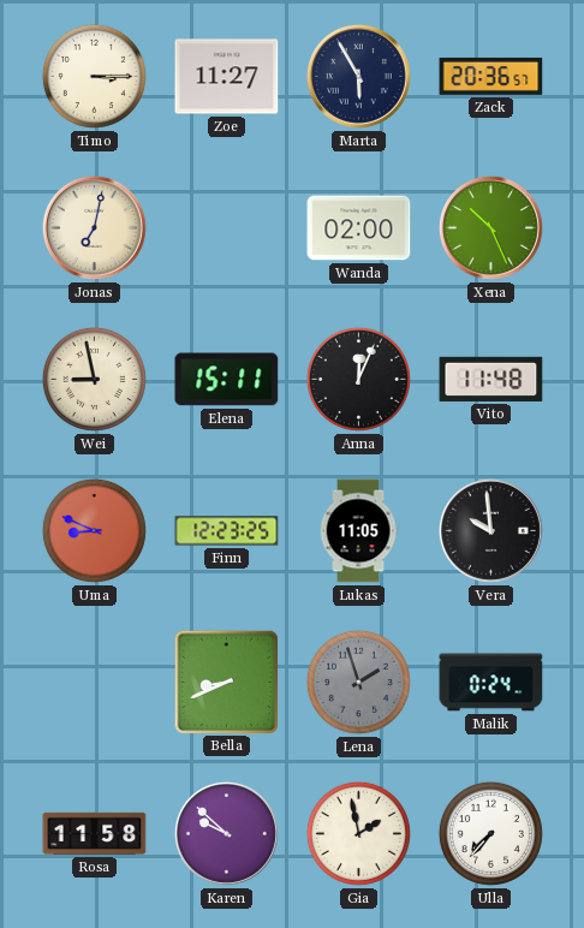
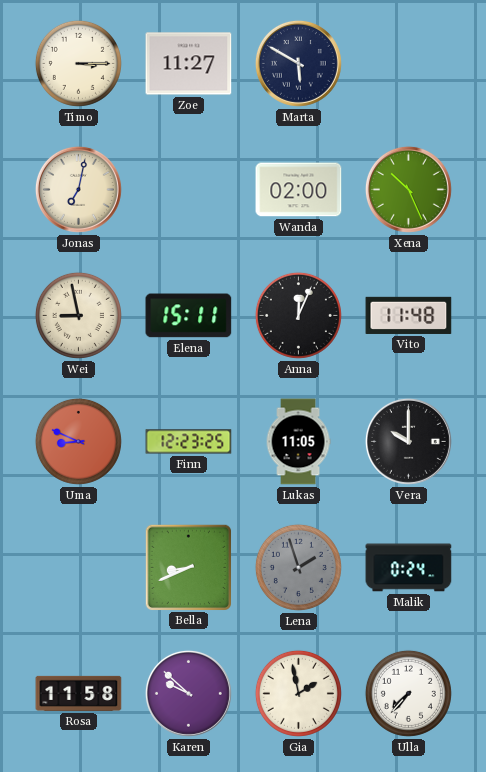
Marta: 5:55 -> 5:50 (298, 63)
Zack: 20:36 -> none (491, 76)
Vera: 9:59 -> 10:00 (408, 441)
